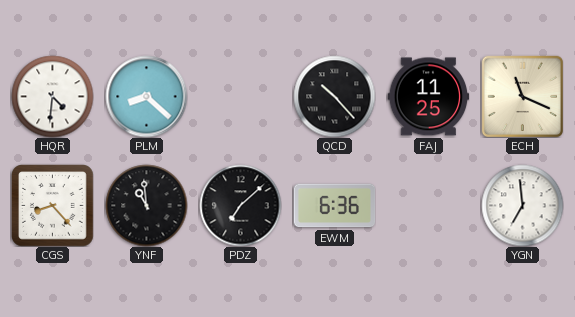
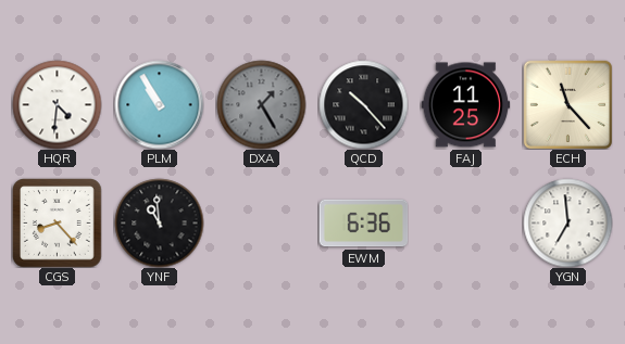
PLM: 8:22 -> 10:55 (159, 104)
DXA: none -> 1:25 (261, 104)
ECH: 11:19 -> 11:23 (567, 104)
PDZ: 7:08 -> none (240, 205)
